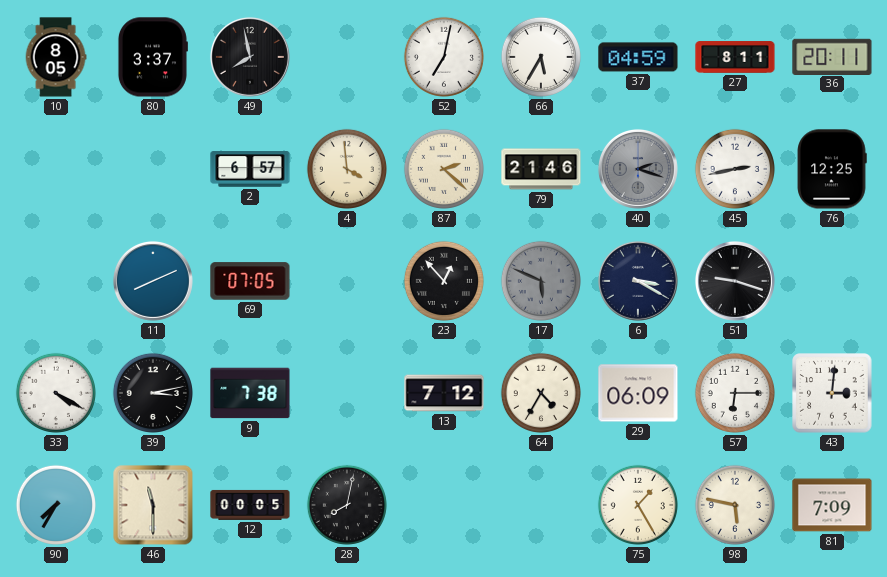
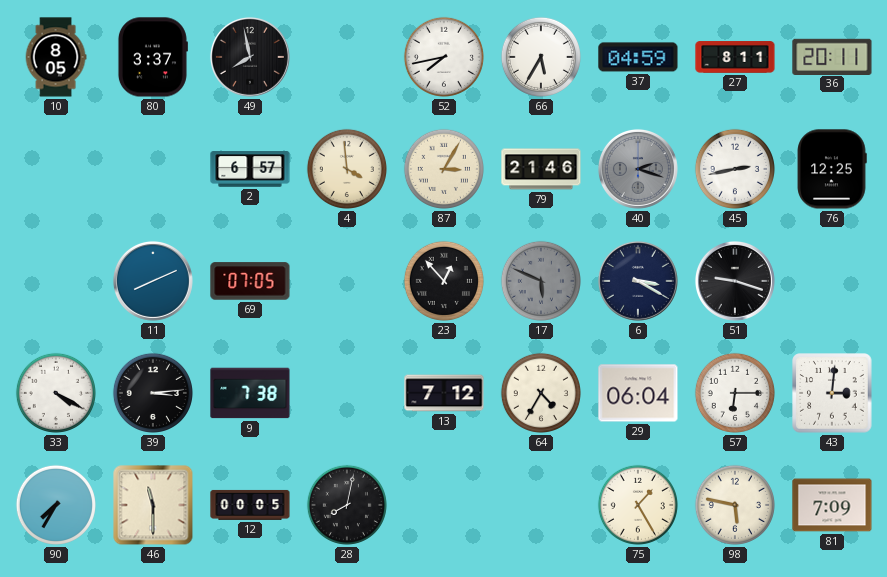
52: 7:02 -> 7:43 (444, 57)
87: 2:22 -> 3:05 (444, 169)
39: 3:13 -> 3:14 (153, 393)
29: 06:09 -> 06:04 (638, 393)
